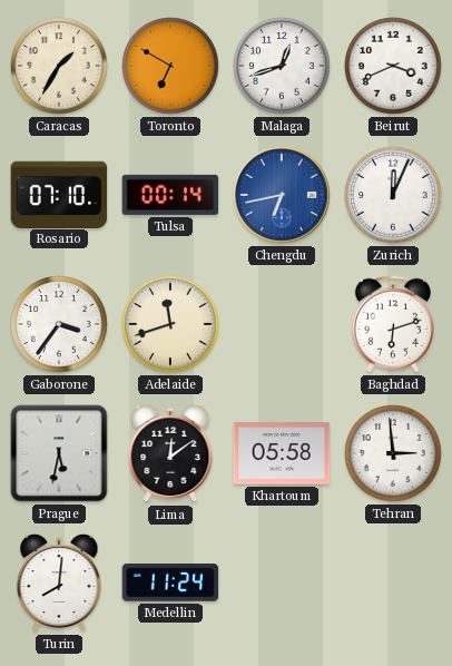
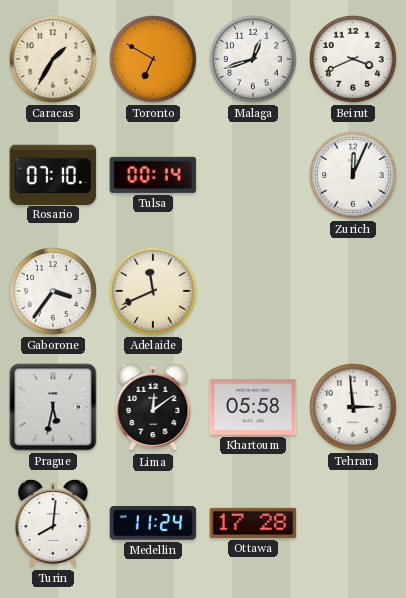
Chengdu: 6:43 -> none (282, 195)
Adelaide: 11:42 -> 11:41 (153, 291)
Baghdad: 6:12 -> none (393, 324)
Ottawa: none -> 17:28 (253, 523)
